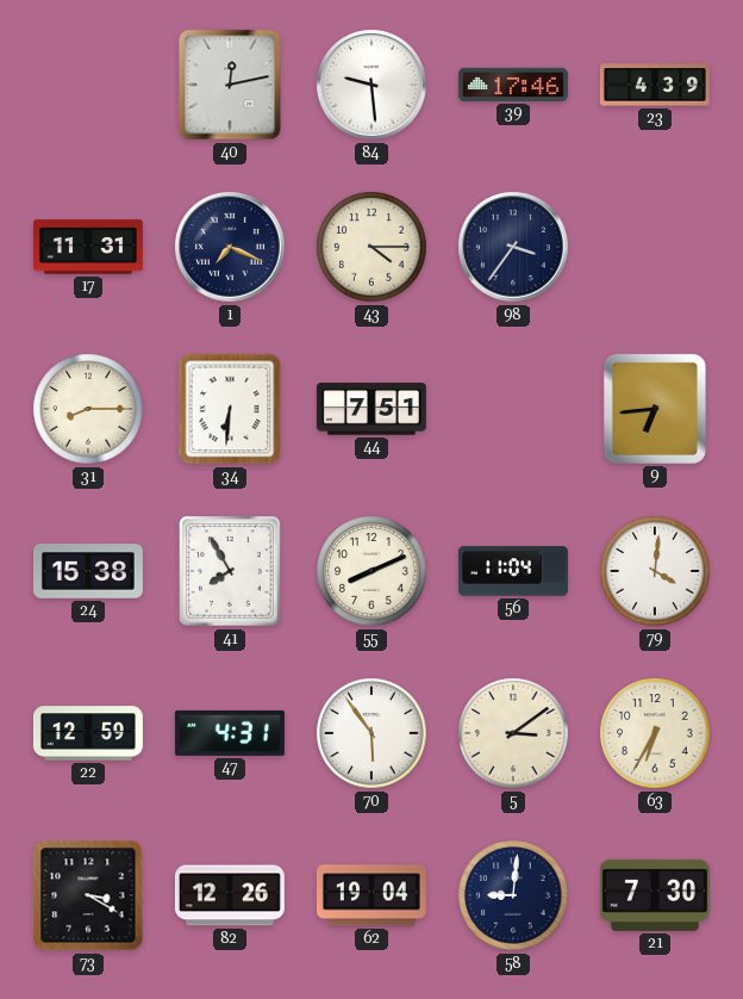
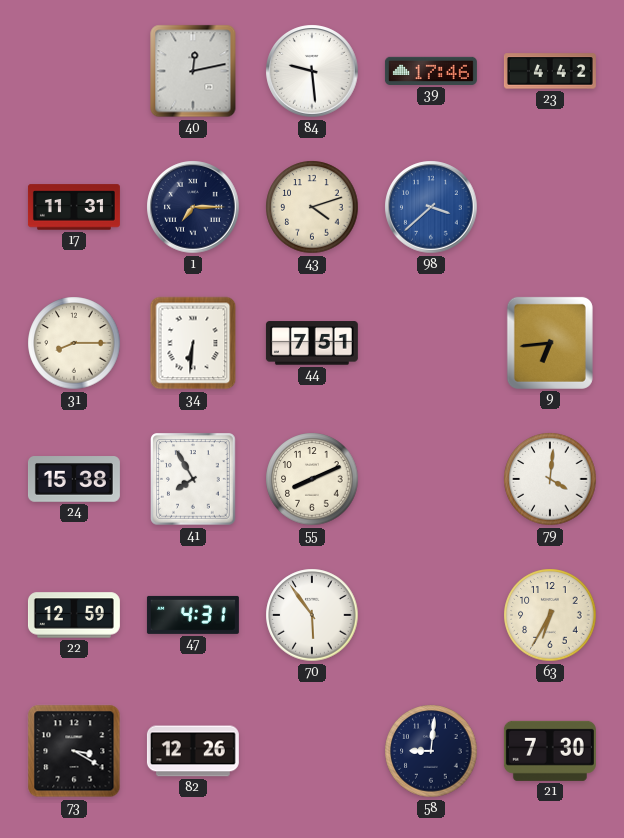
23: 4:39 -> 4:42 (550, 71)
1: 7:19 -> 7:15 (193, 207)
43: 4:15 -> 4:12 (312, 207)
98: 3:36 -> 3:38 (431, 207)
98 dial: navy -> blue (431, 207)
56: 11:04 -> none (513, 571)
5: 3:09 -> none (513, 733)
62: 19:04 -> none (371, 895)
